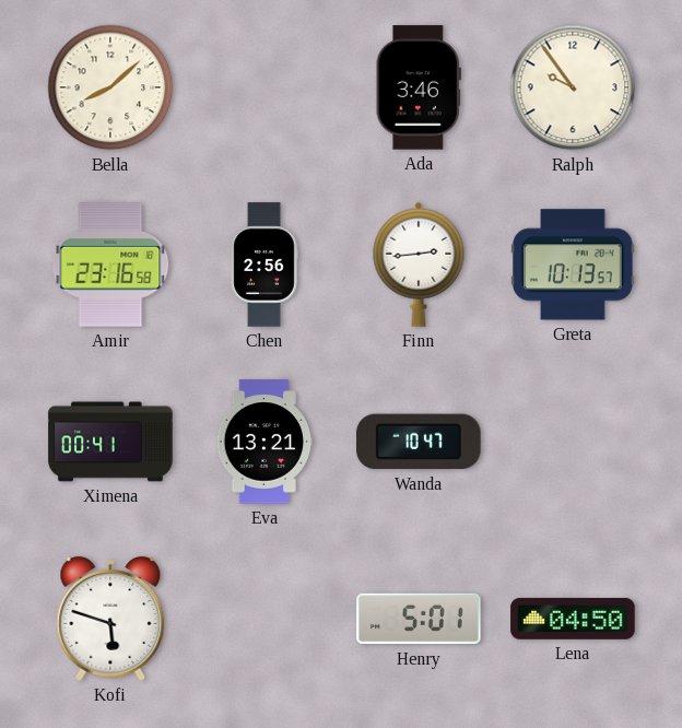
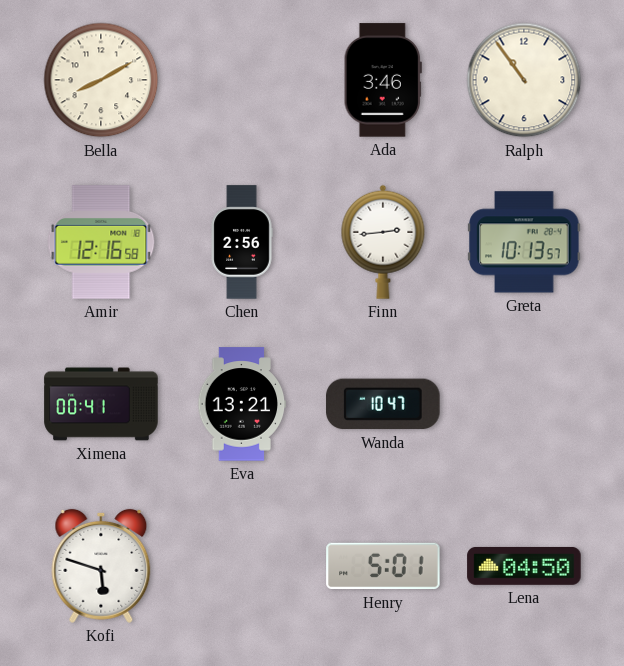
Bella: 8:08 -> 8:10 (101, 80)
Ralph: 9:54 -> 10:54 (524, 80)
Amir: 23:16 -> 12:16 (101, 242)
